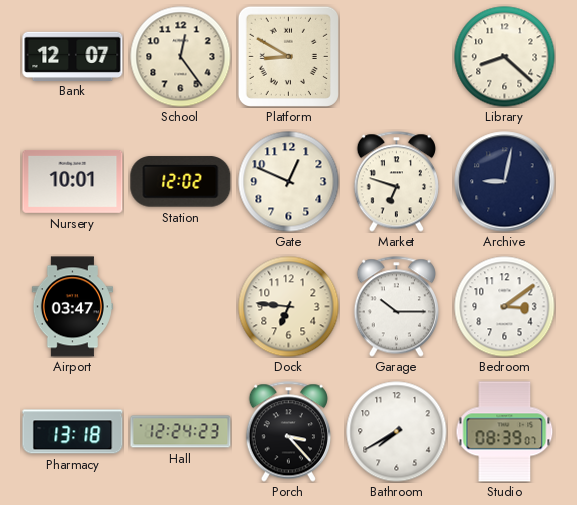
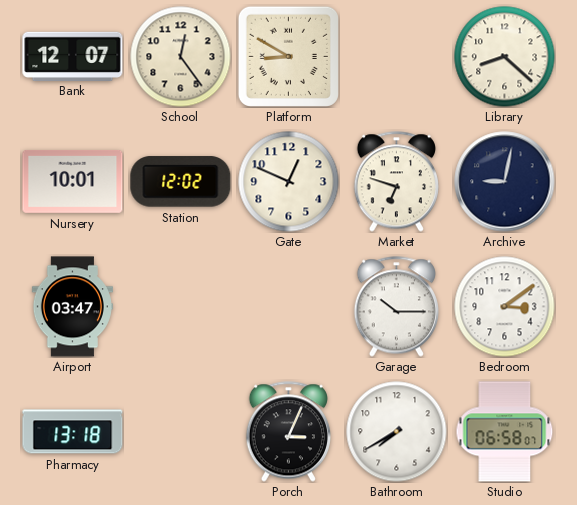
Dock: 6:46 -> none (289, 307)
Hall: 12:24 -> none (181, 432)
Porch: 3:23 -> 3:04 (288, 432)
Studio: 08:39 -> 06:58 (505, 432)
